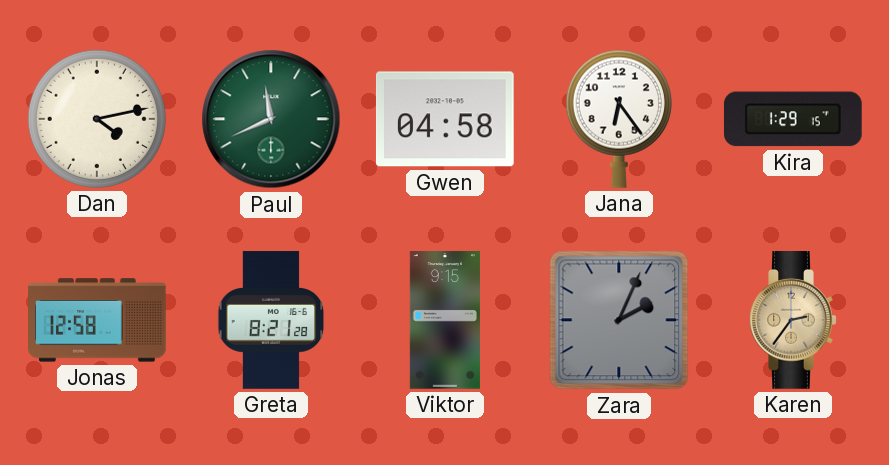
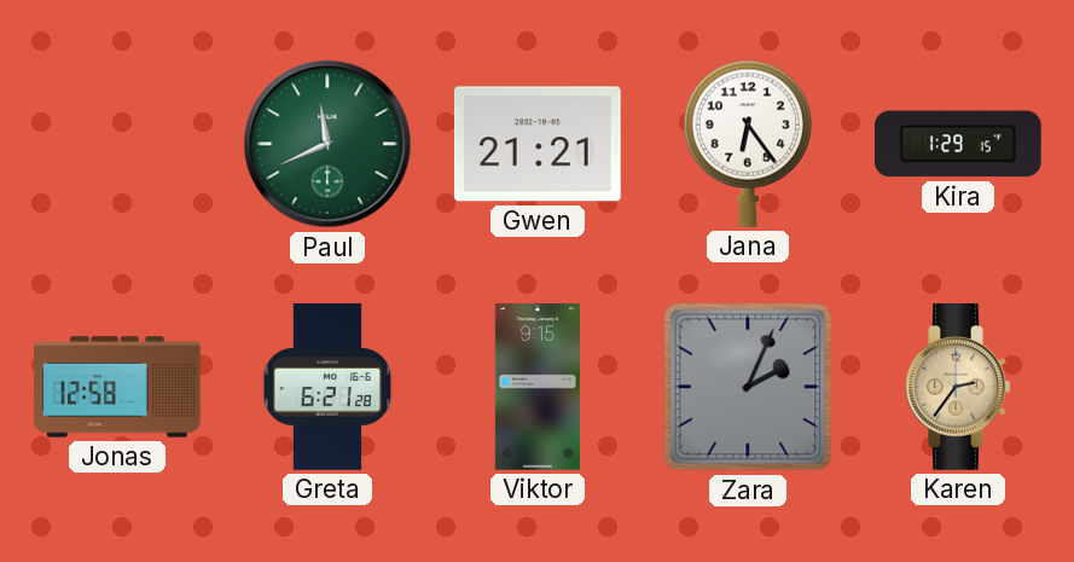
Dan: 4:13 -> none (97, 119)
Gwen: 04:58 -> 21:21 (538, 144)
Greta: 8:21 -> 6:21 (327, 387)
